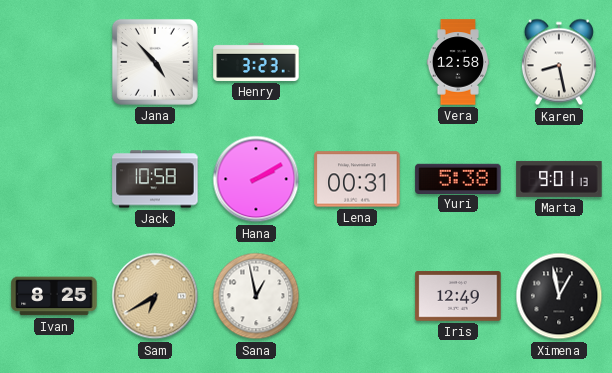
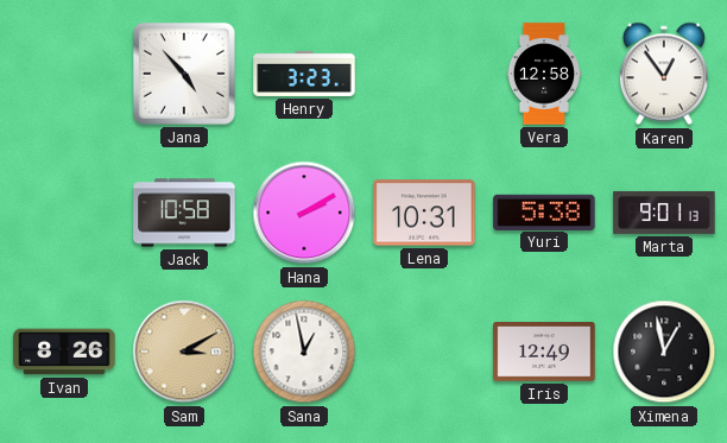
Karen: 8:28 -> 12:54 (664, 74)
Lena: 00:31 -> 10:31 (424, 213)
Ivan: 8:25 -> 8:26 (64, 352)
Sam: 6:40 -> 3:10 (184, 352)
